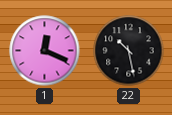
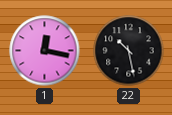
1: 12:19 -> 12:17 (45, 51)
